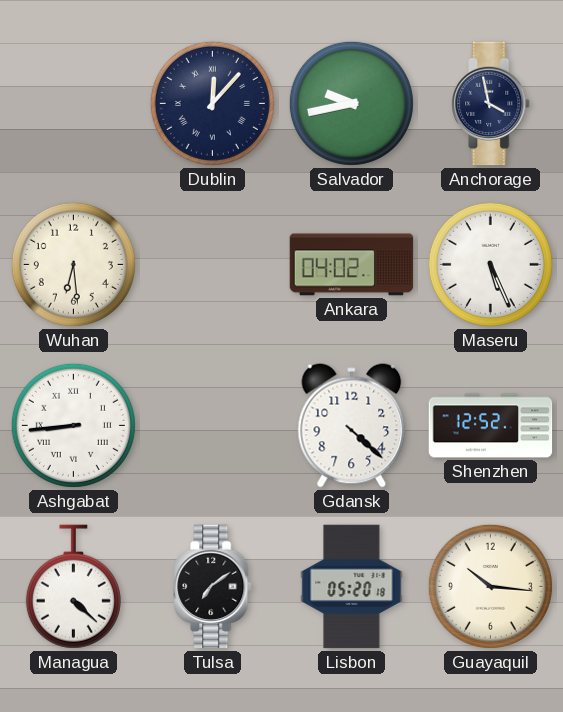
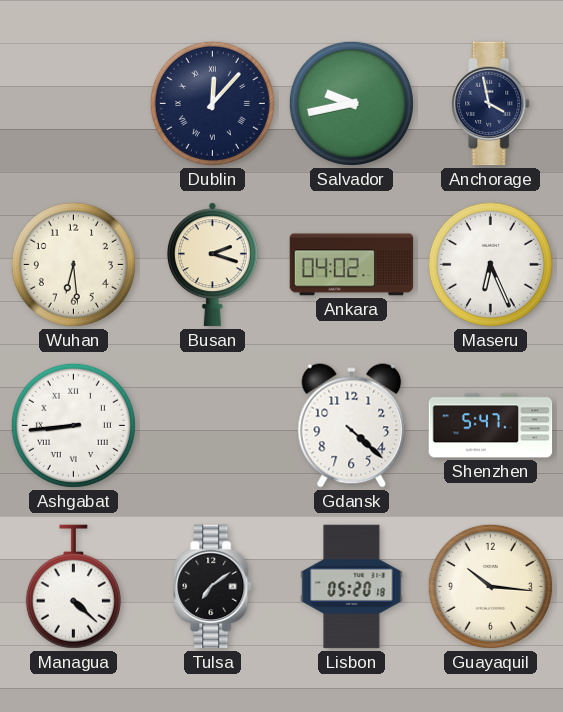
Busan: none -> 2:18 (212, 265)
Maseru: 5:26 -> 6:26 (490, 264)
Shenzhen: 12:52 -> 5:47 (491, 426)
